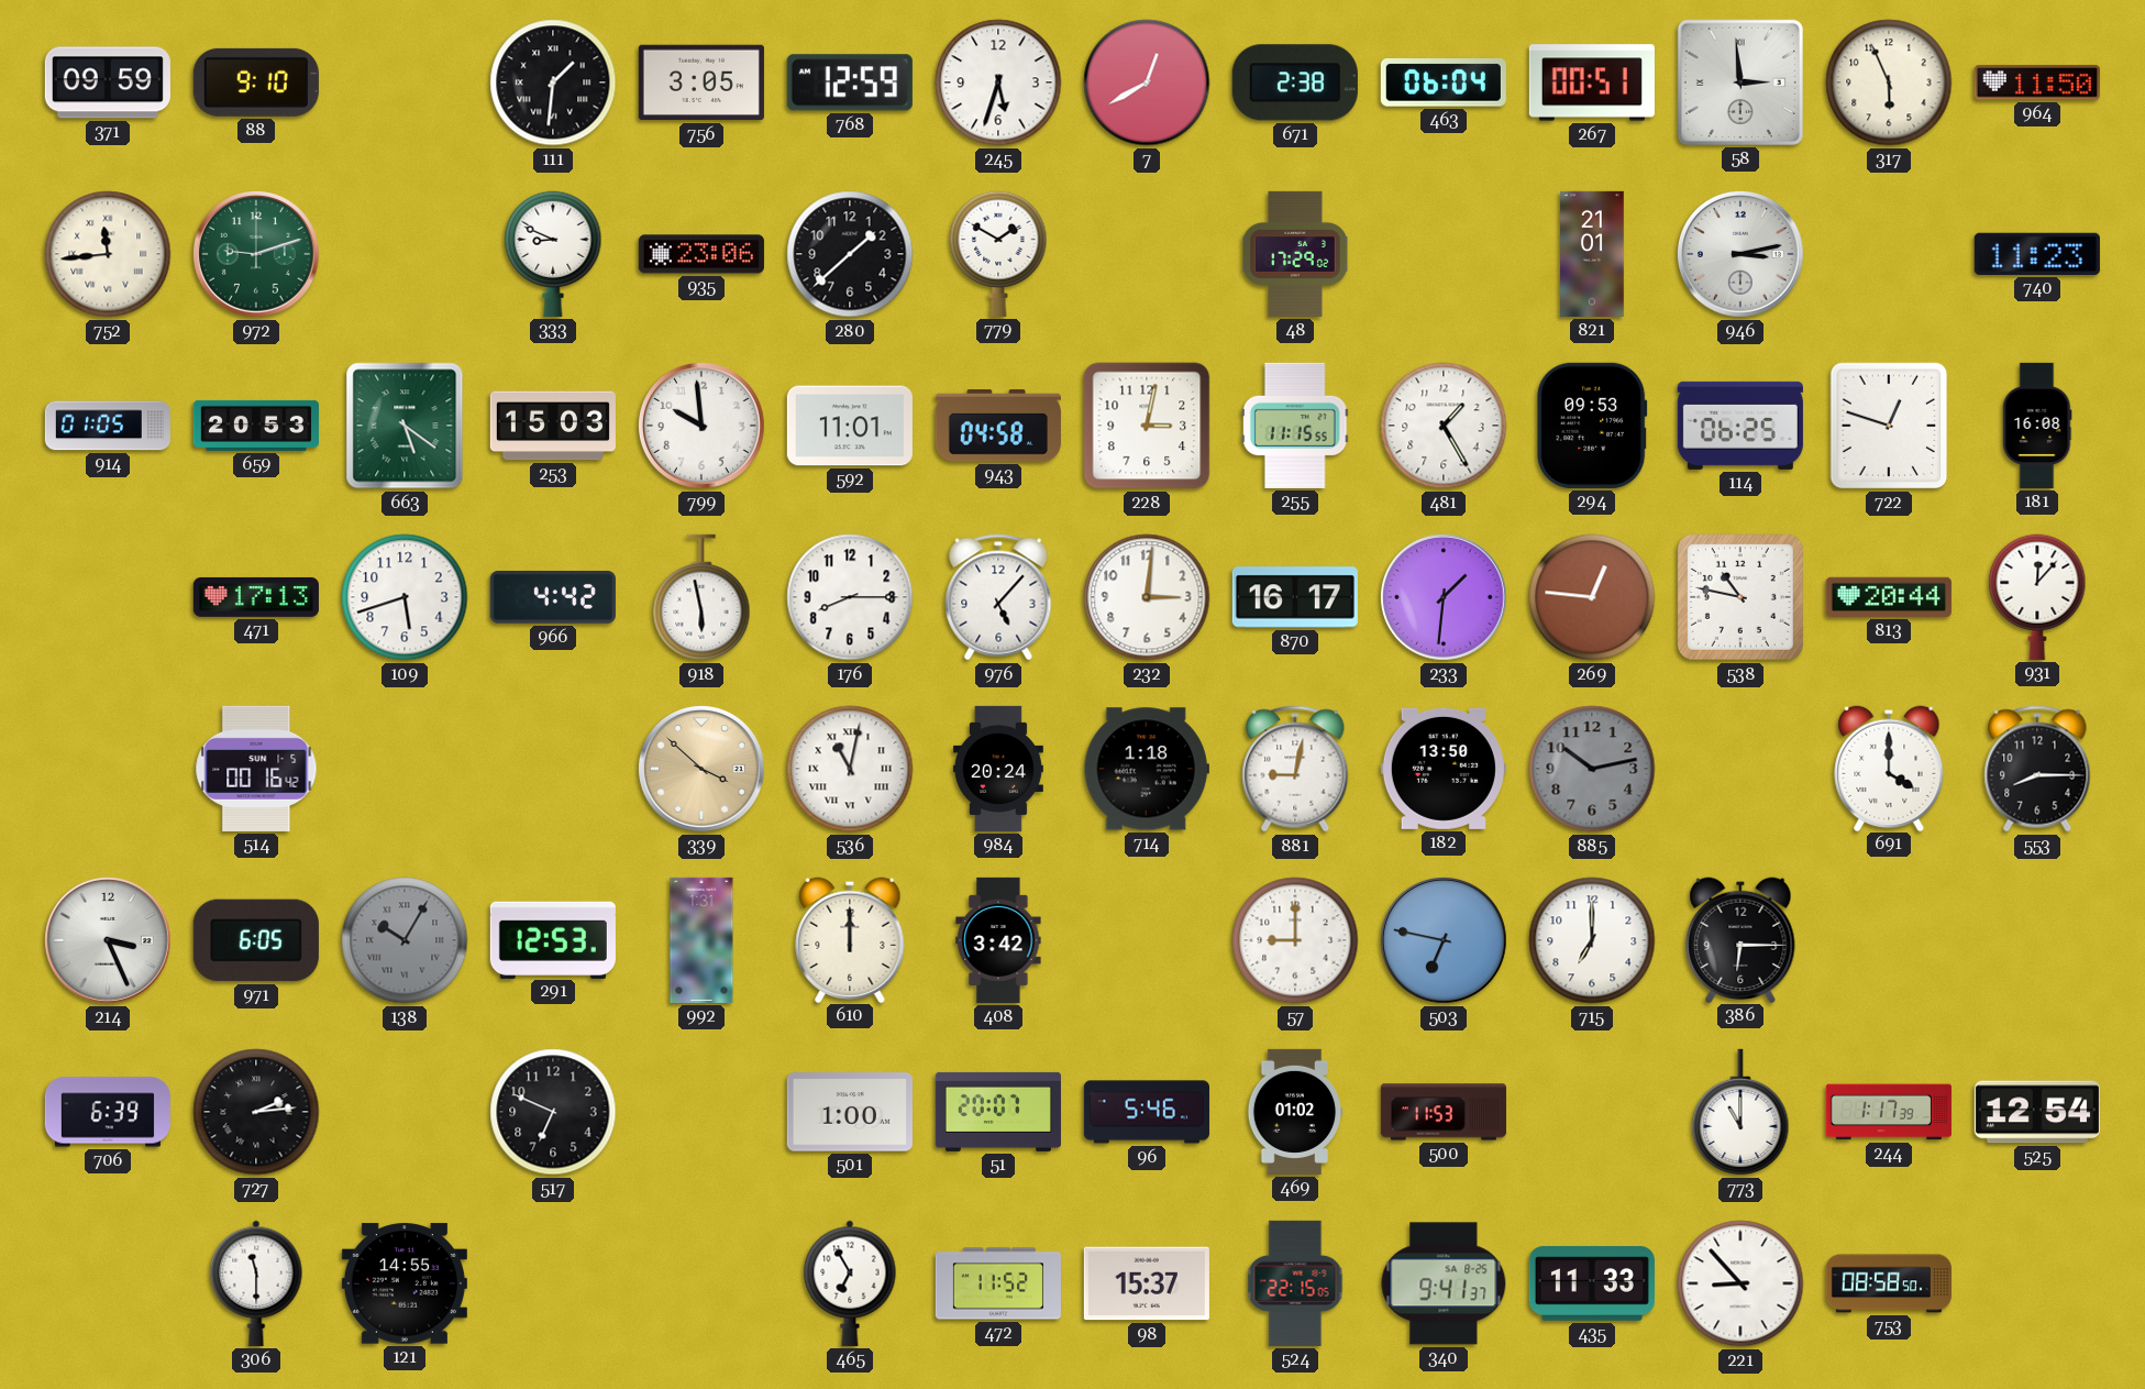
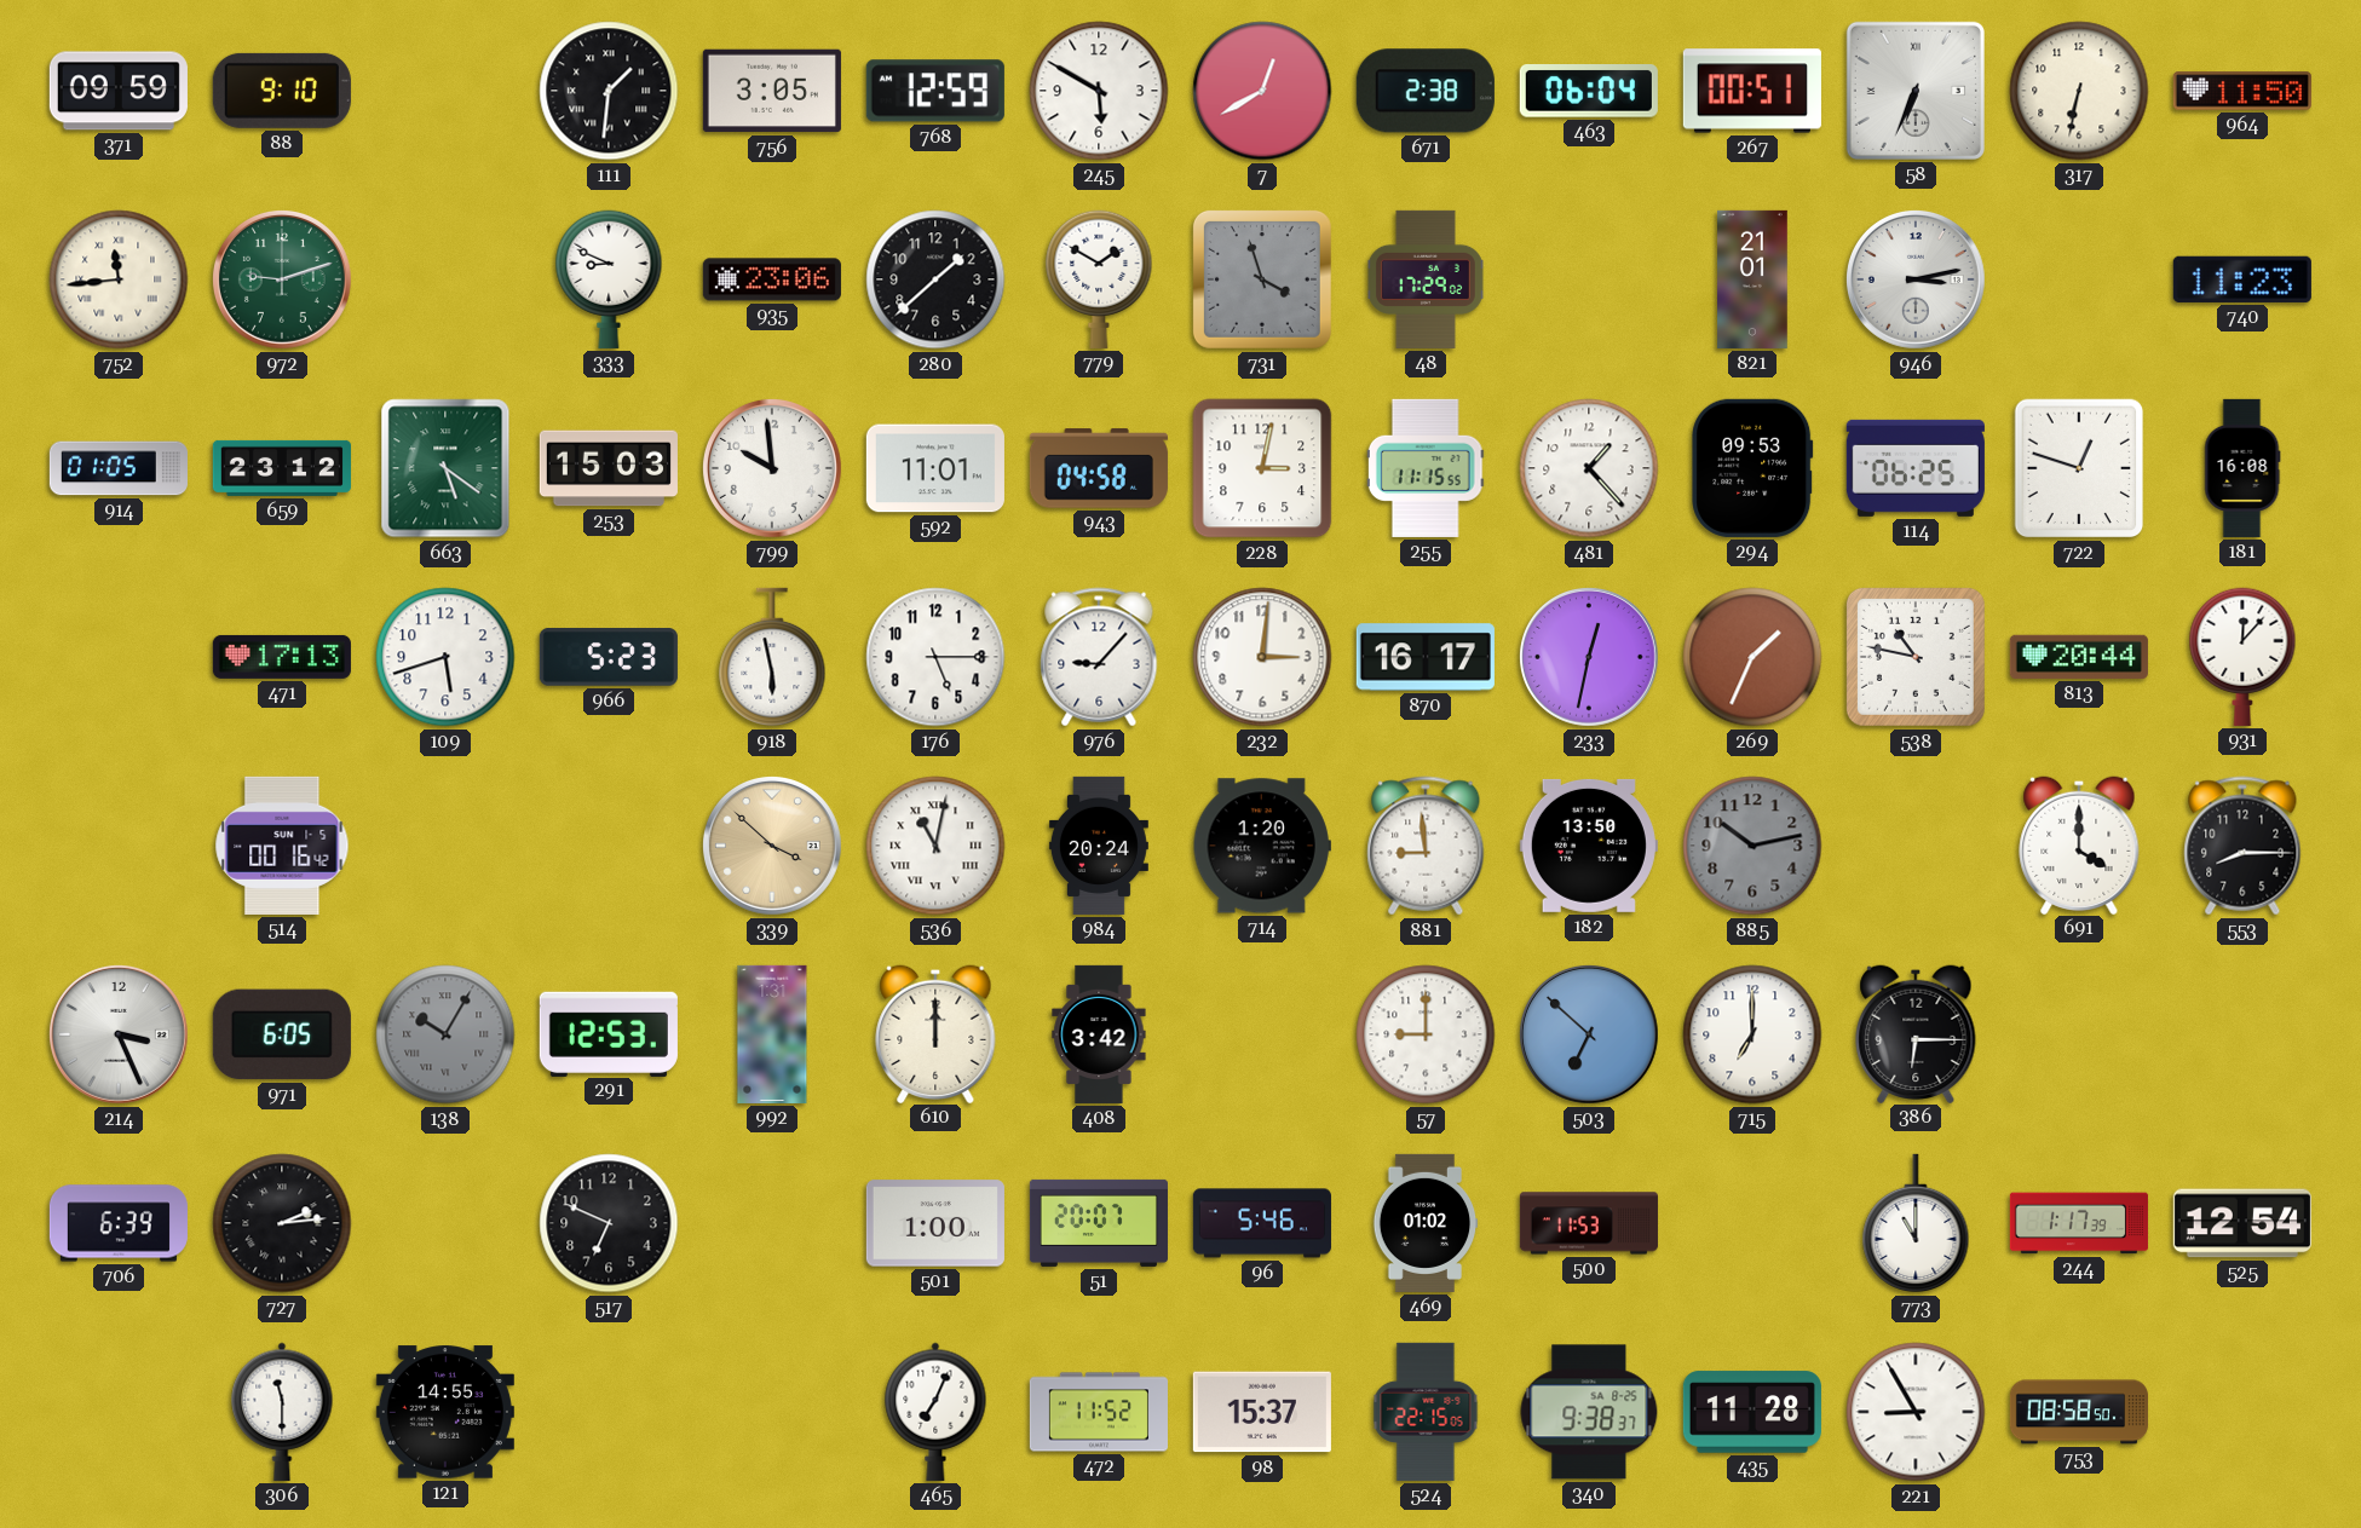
245: 5:33 -> 5:50 (1099, 91)
58: 2:59 -> 6:34 (1916, 91)
317: 5:56 -> 6:32 (2079, 91)
731: none -> 3:57 (1262, 279)
659: 20:53 -> 23:12 (282, 468)
481: 1:25 -> 1:23 (1589, 468)
966: 4:42 -> 5:23 (609, 658)
176: 8:15 -> 5:15 (935, 657)
976: 5:07 -> 9:07 (1099, 657)
233: 1:31 -> 12:32 (1589, 657)
269: 12:46 -> 1:34 (1752, 657)
714: 1:18 -> 1:20 (1262, 846)
881: 9:02 -> 8:59 (1426, 846)
503: 6:47 -> 6:52 (1589, 1034)
465: 6:55 -> 7:04 (935, 1412)
340: 9:41 -> 9:38 (1589, 1412)
435: 11:33 -> 11:28 (1752, 1412)
221: 8:53 -> 8:55 (1916, 1412)
